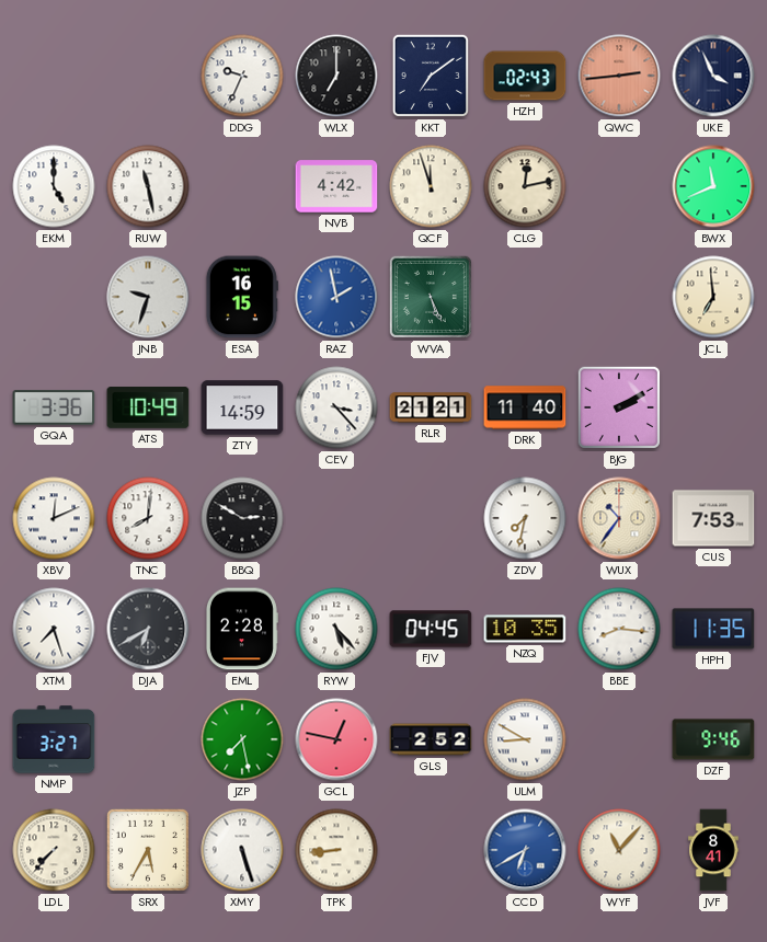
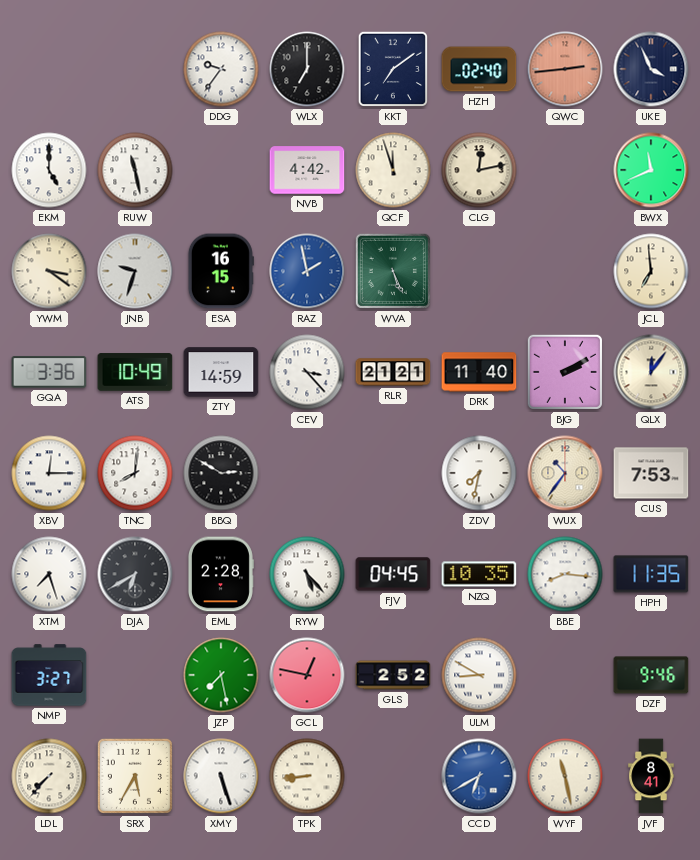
DDG: 9:34 -> 9:36 (221, 69)
HZH: 02:43 -> 02:40 (479, 69)
YWM: none -> 3:21 (49, 271)
QLX: none -> 12:06 (651, 372)
XBV: 12:11 -> 12:15 (49, 473)
WYF: 11:07 -> 11:28 (565, 776)
